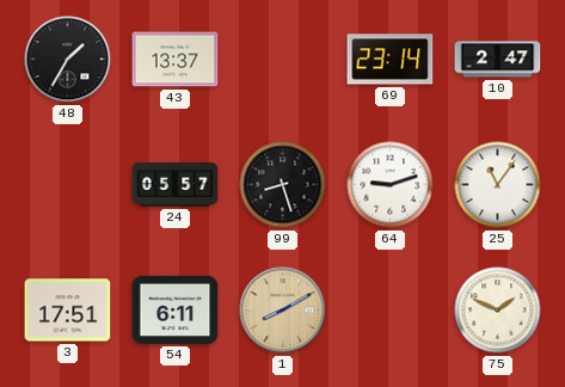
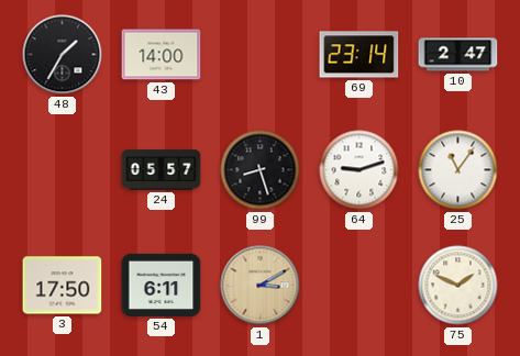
43: 13:37 -> 14:00 (162, 55)
3: 17:51 -> 17:50 (63, 286)
1: 8:10 -> 3:10 (261, 286)
